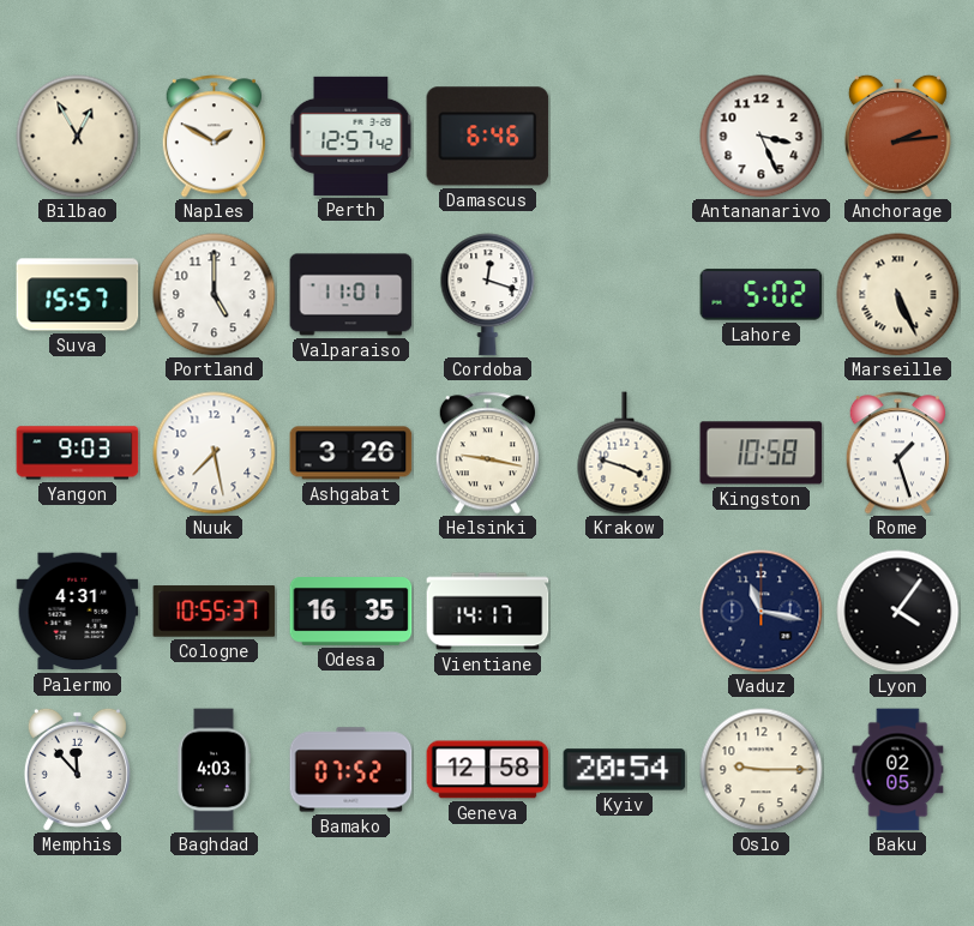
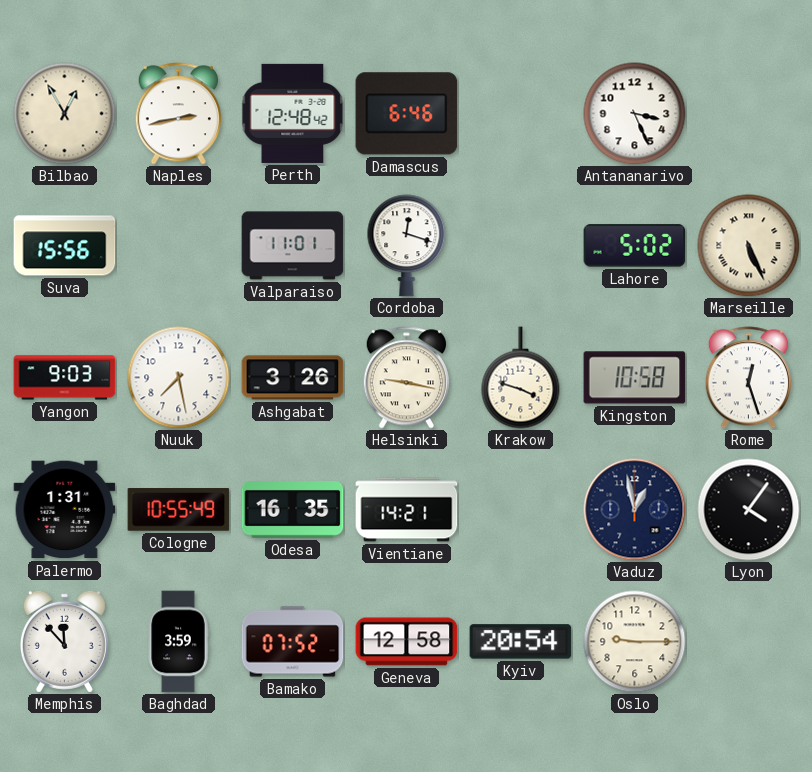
Naples: 1:50 -> 2:43 (178, 114)
Perth: 12:57 -> 12:48 (293, 113)
Anchorage: 2:14 -> none (897, 136)
Suva: 15:57 -> 15:56 (65, 246)
Portland: 5:00 -> none (215, 295)
Rome: 1:27 -> 12:27 (748, 378)
Palermo: 4:31 -> 1:31 (65, 510)
Cologne: 10:55:37 -> 10:55:49 (179, 510)
Vientiane: 14:17 -> 14:21 (407, 510)
Vaduz: 11:17 -> 12:58 (635, 510)
Baghdad: 4:03 -> 3:59 (178, 642)
Baku: 02:05 -> none (898, 770)
